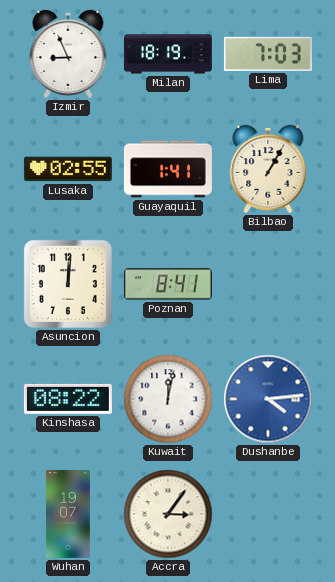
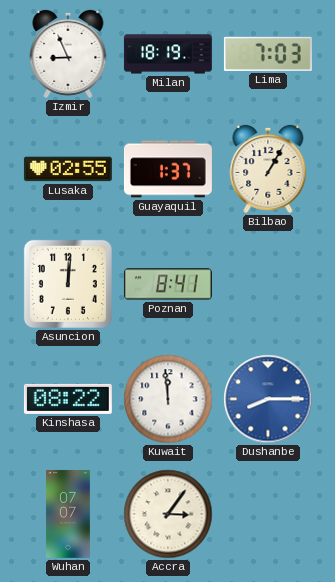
Guayaquil: 1:41 -> 1:37 (168, 169)
Kuwait: 12:02 -> 11:59 (168, 399)
Dushanbe: 4:14 -> 8:15 (268, 399)
Wuhan: 19:07 -> 07:07 (69, 514)
